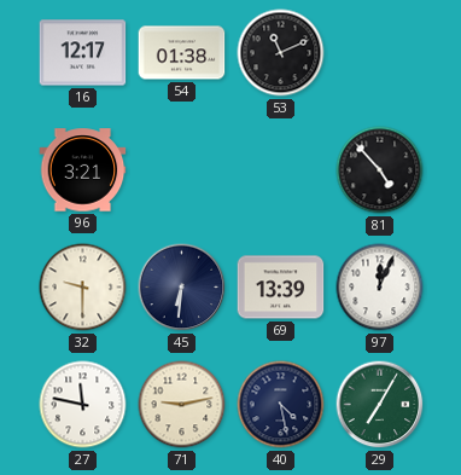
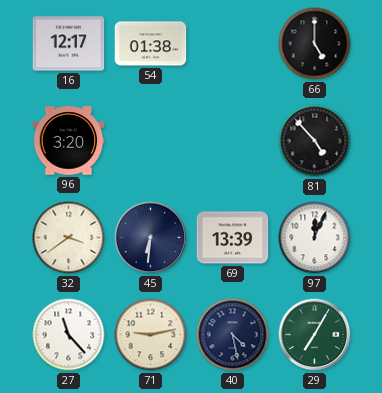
53: 11:11 -> none (281, 53)
66: none -> 5:00 (315, 44)
96: 3:21 -> 3:20 (69, 141)
32: 9:30 -> 3:39 (69, 238)
27: 11:47 -> 11:23 (69, 335)
